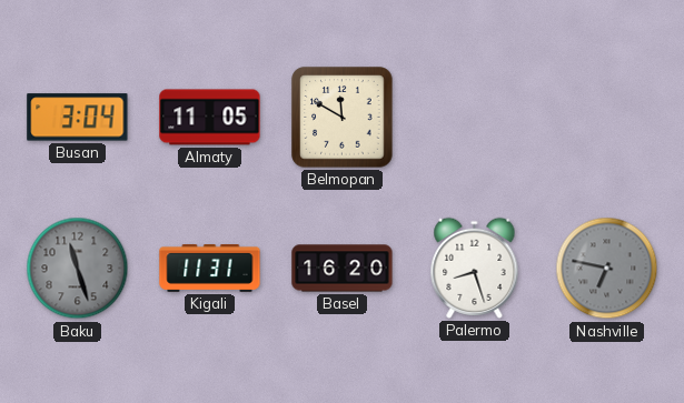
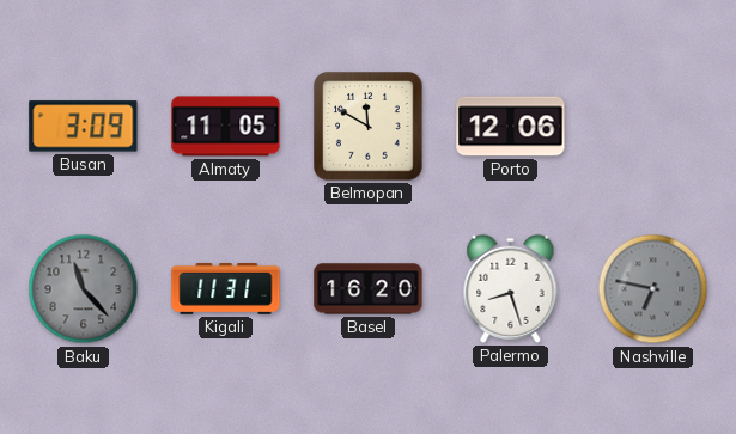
Busan: 3:04 -> 3:09 (84, 127)
Porto: none -> 12:06 (511, 127)
Baku: 11:27 -> 11:23 (84, 289)
